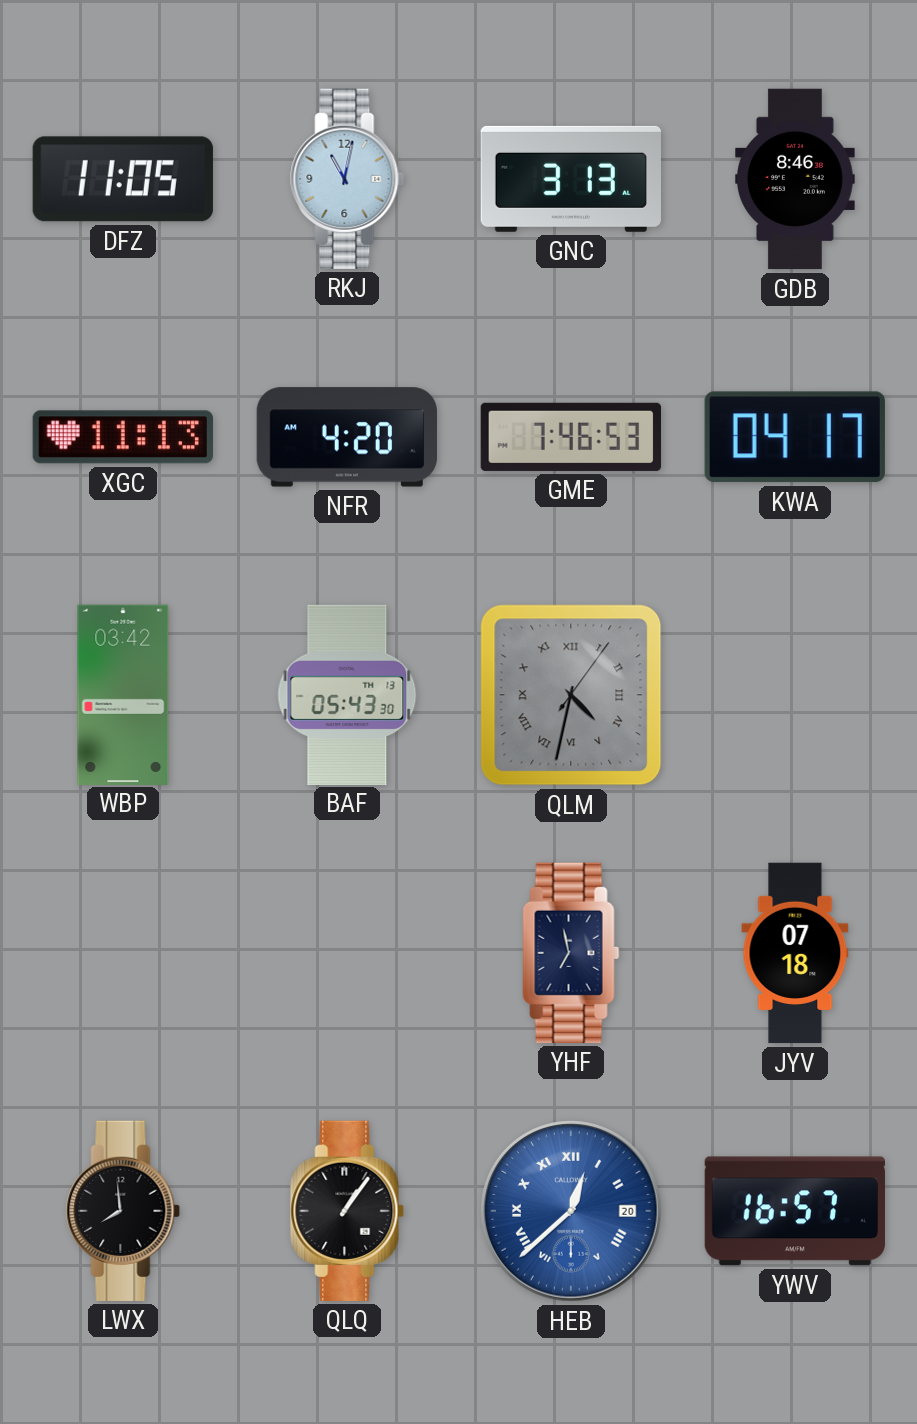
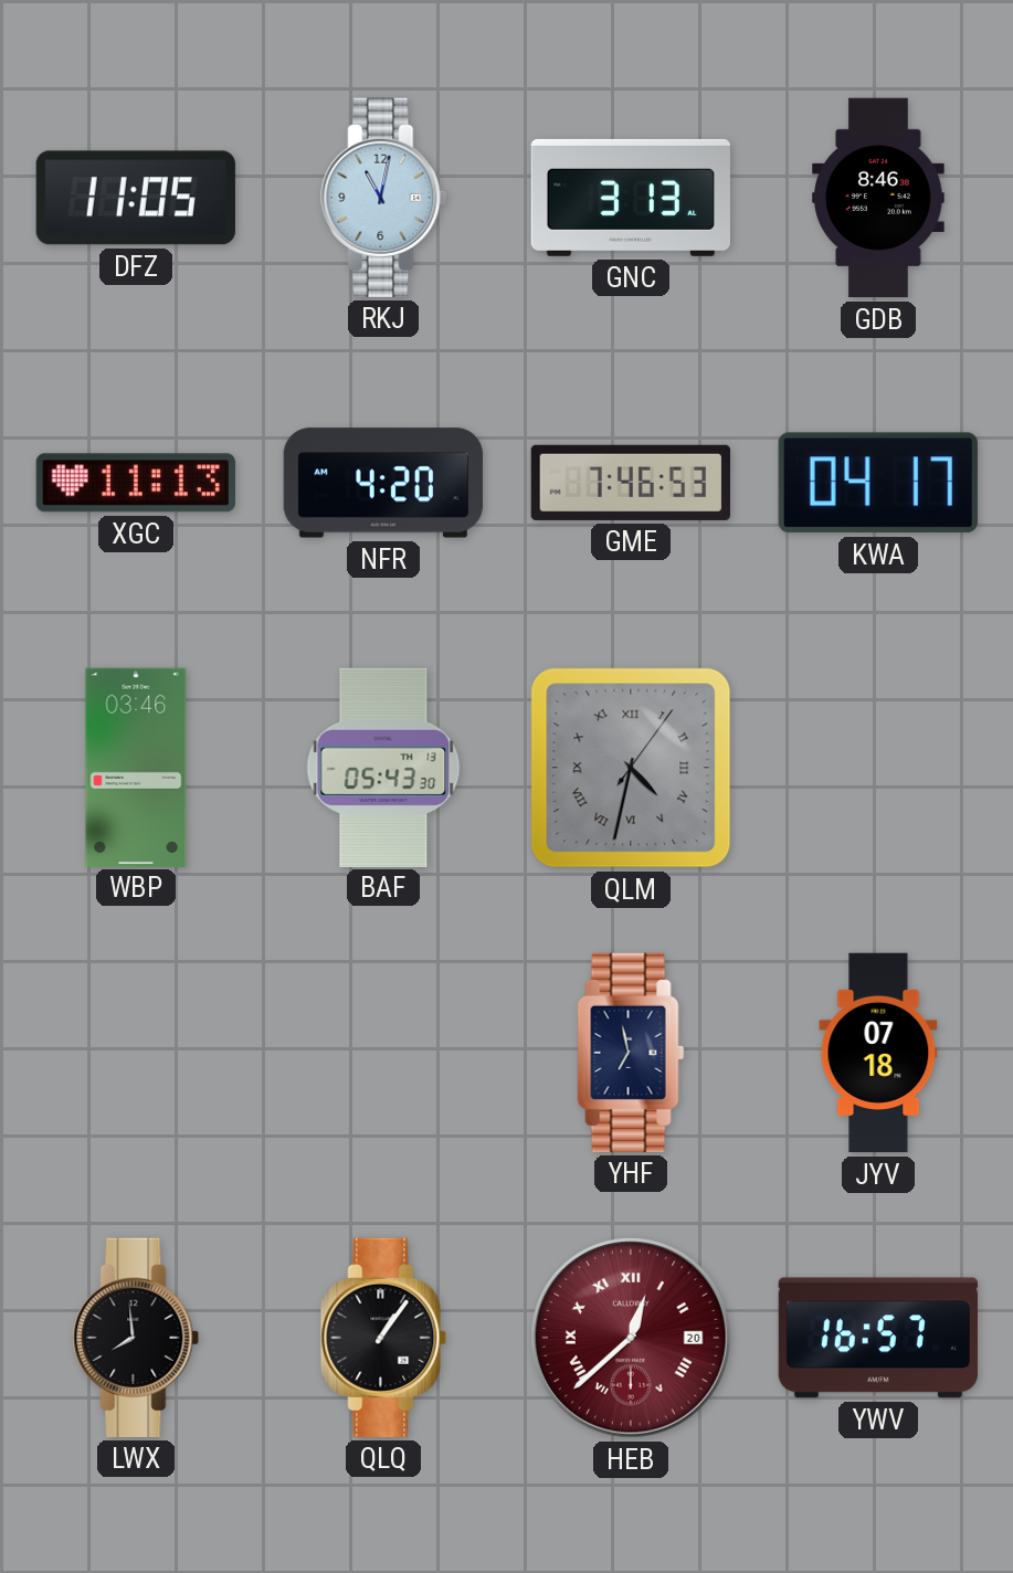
WBP: 03:42 -> 03:46 (136, 767)
HEB dial: blue -> burgundy (632, 1339)
